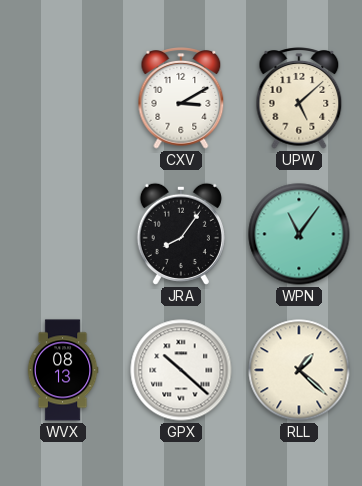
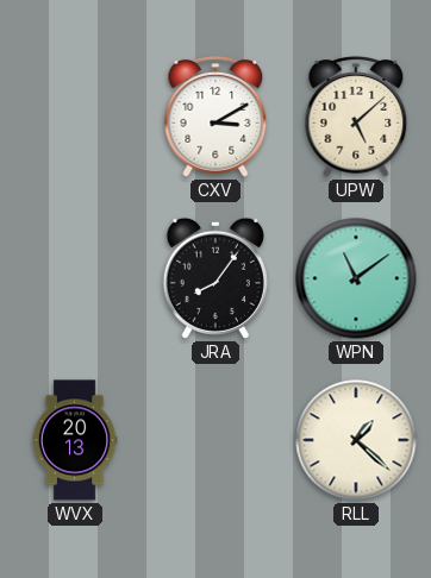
WPN: 11:06 -> 11:09 (356, 278)
WVX: 08:13 -> 20:13 (75, 440)
GPX: 10:22 -> none (181, 370)
